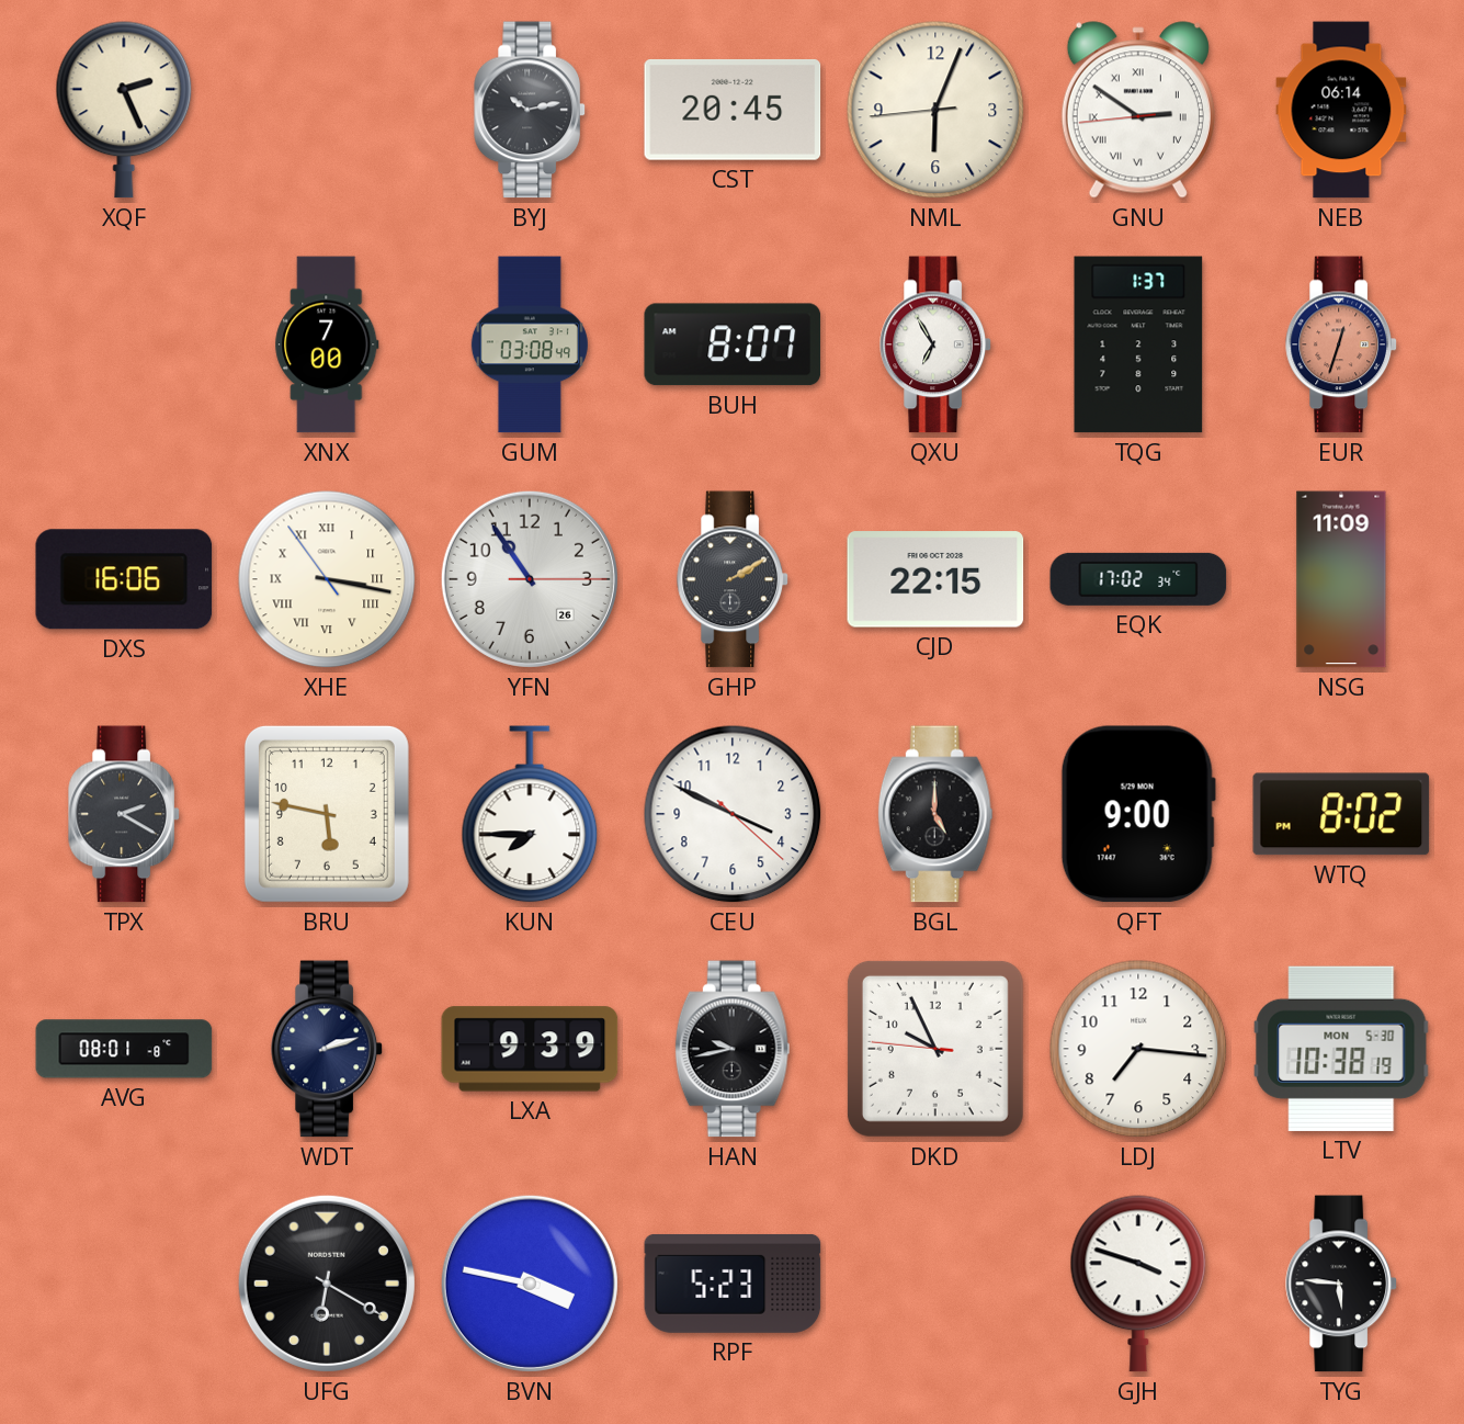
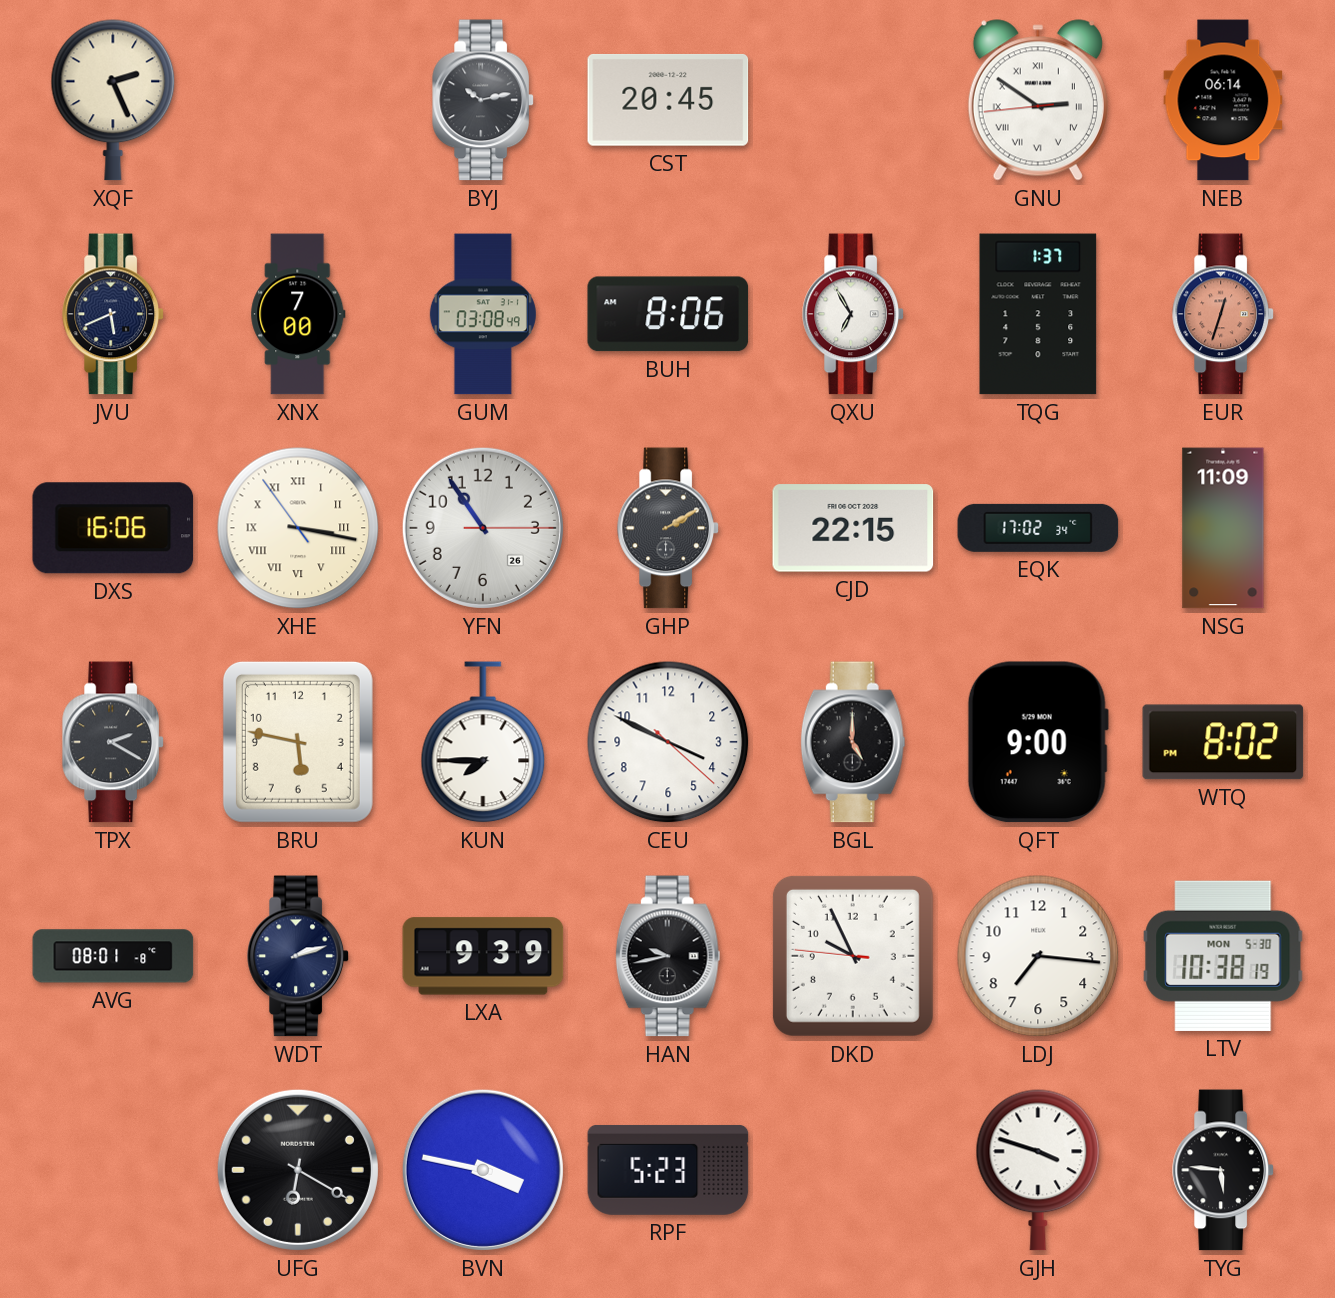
NML: 6:03 -> none (935, 110)
JVU: none -> 5:41 (113, 314)
BUH: 8:07 -> 8:06 (668, 314)
